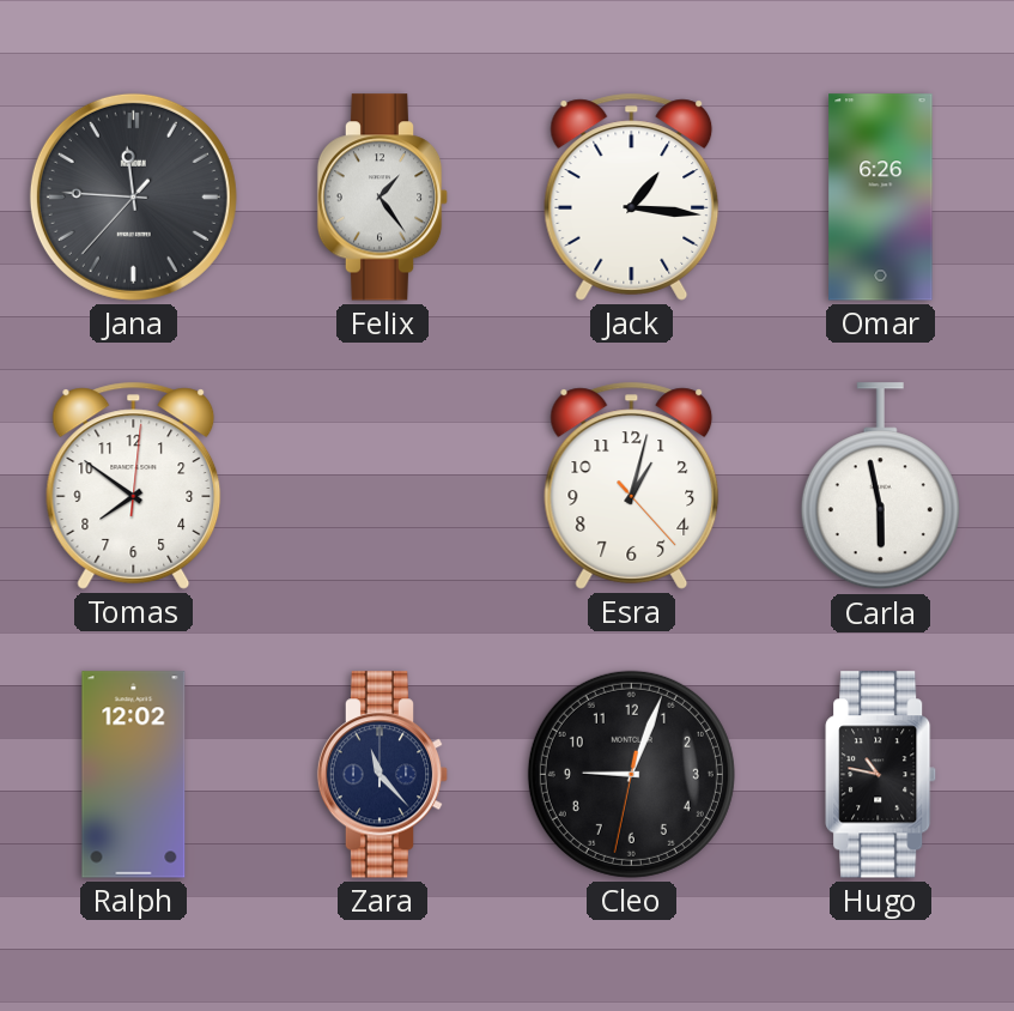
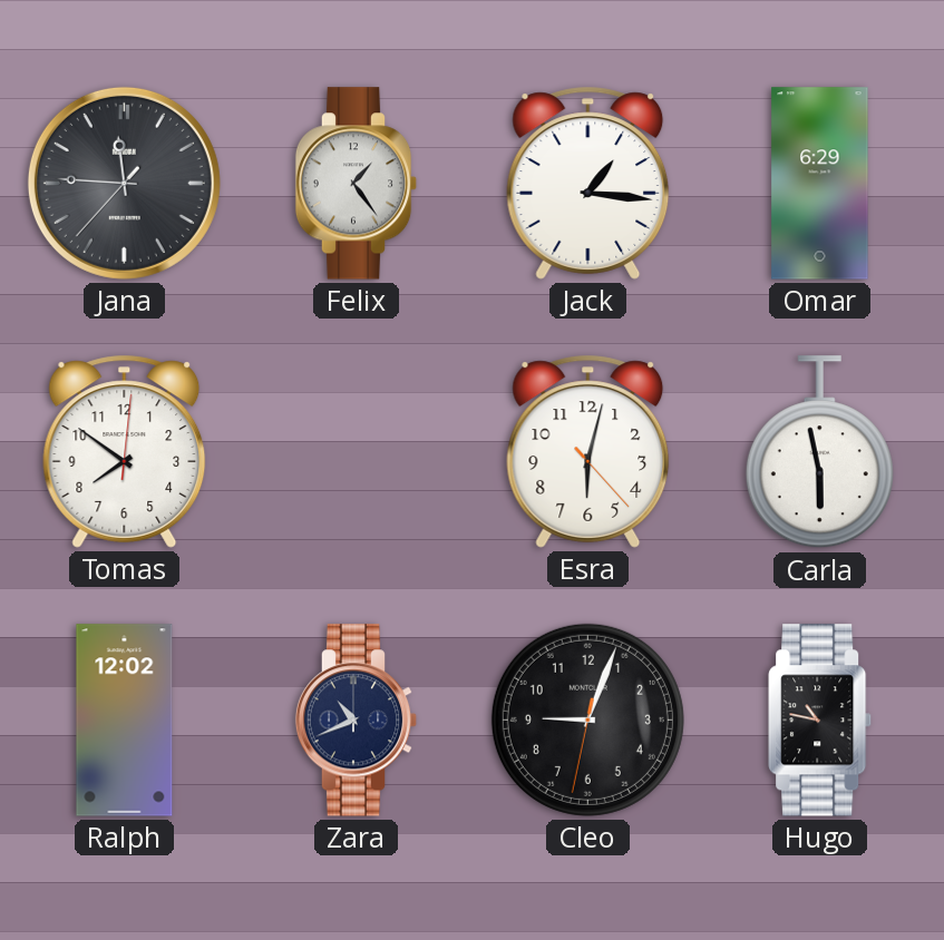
Omar: 6:26 -> 6:29 (820, 184)
Esra: 1:02 -> 6:02 (588, 451)
Zara: 11:23 -> 10:41 (357, 721)
